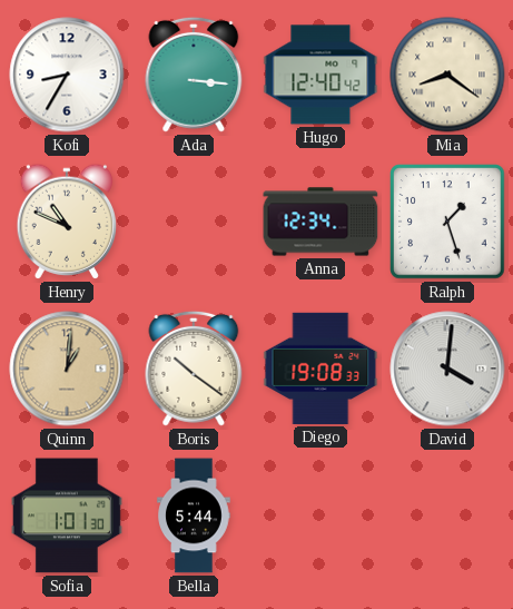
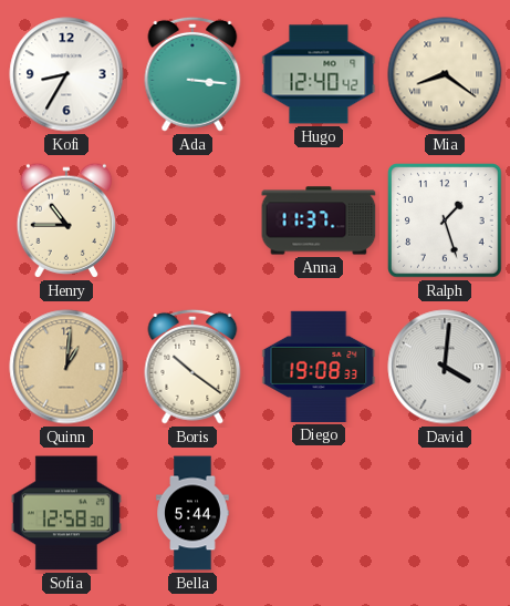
Henry: 10:49 -> 10:45 (65, 220)
Anna: 12:34 -> 11:37 (319, 220)
Sofia: 1:01 -> 12:58 (66, 513)
